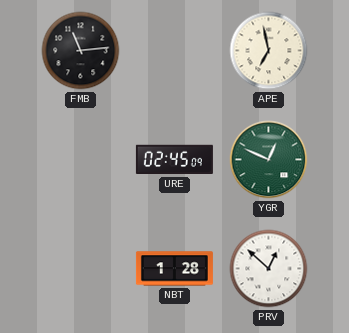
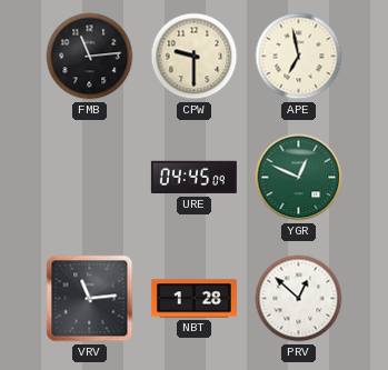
CPW: none -> 9:30 (195, 57)
URE: 02:45 -> 04:45 (193, 178)
VRV: none -> 11:14 (90, 299)
